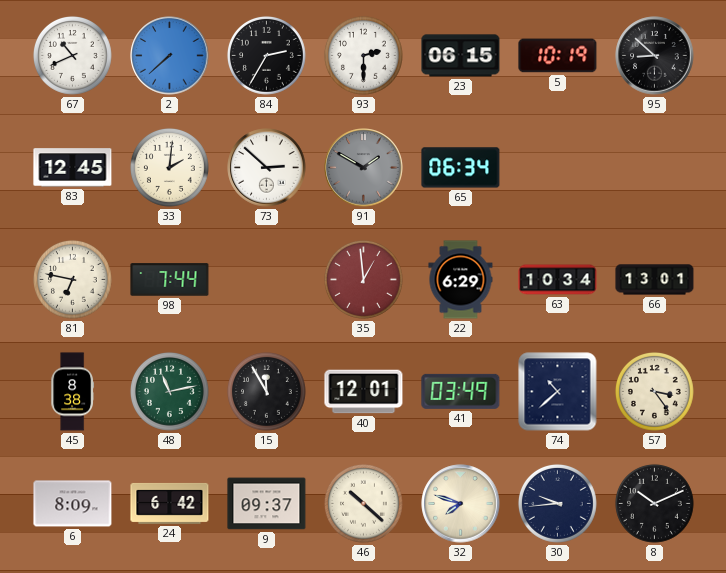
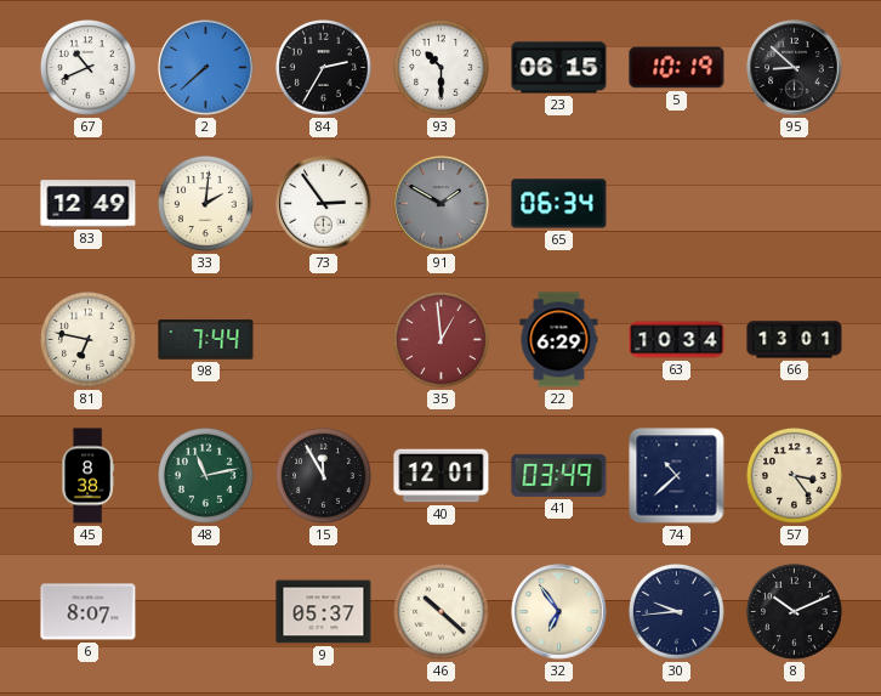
93: 2:30 -> 10:30 (440, 67)
83: 12:45 -> 12:49 (89, 204)
73: 2:52 -> 2:54 (324, 204)
6: 8:09 -> 8:07 (89, 612)
24: 6:42 -> none (170, 503)
9: 09:37 -> 05:37 (324, 612)
32: 7:48 -> 6:54 (559, 612)
